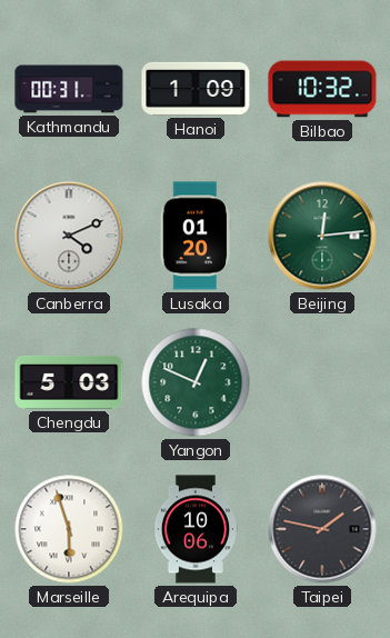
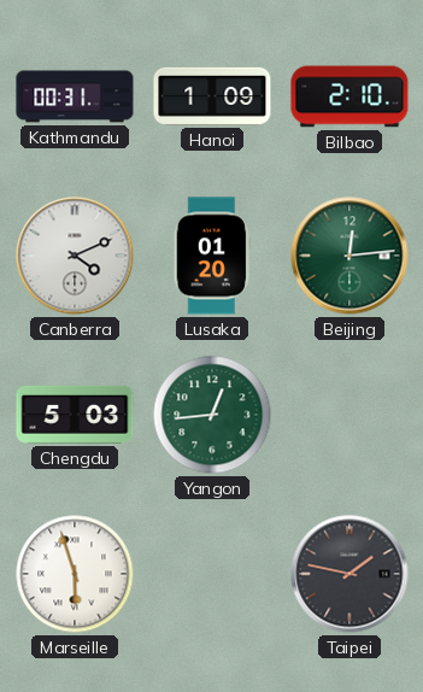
Bilbao: 10:32 -> 2:10 (349, 96)
Yangon: 12:49 -> 12:44 (212, 415)
Arequipa: 10:06 -> none (194, 529)
